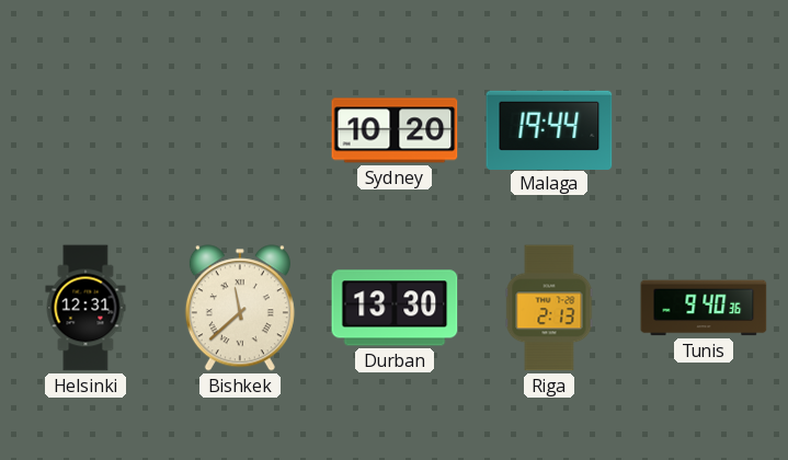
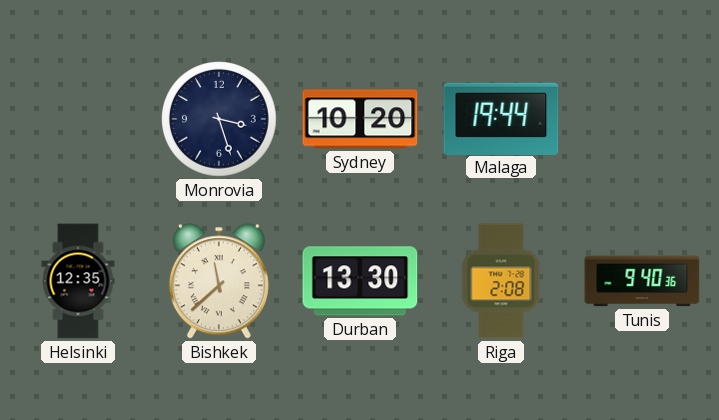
Monrovia: none -> 3:27 (220, 120)
Helsinki: 12:31 -> 12:35 (78, 281)
Riga: 2:13 -> 2:08 (501, 281)
